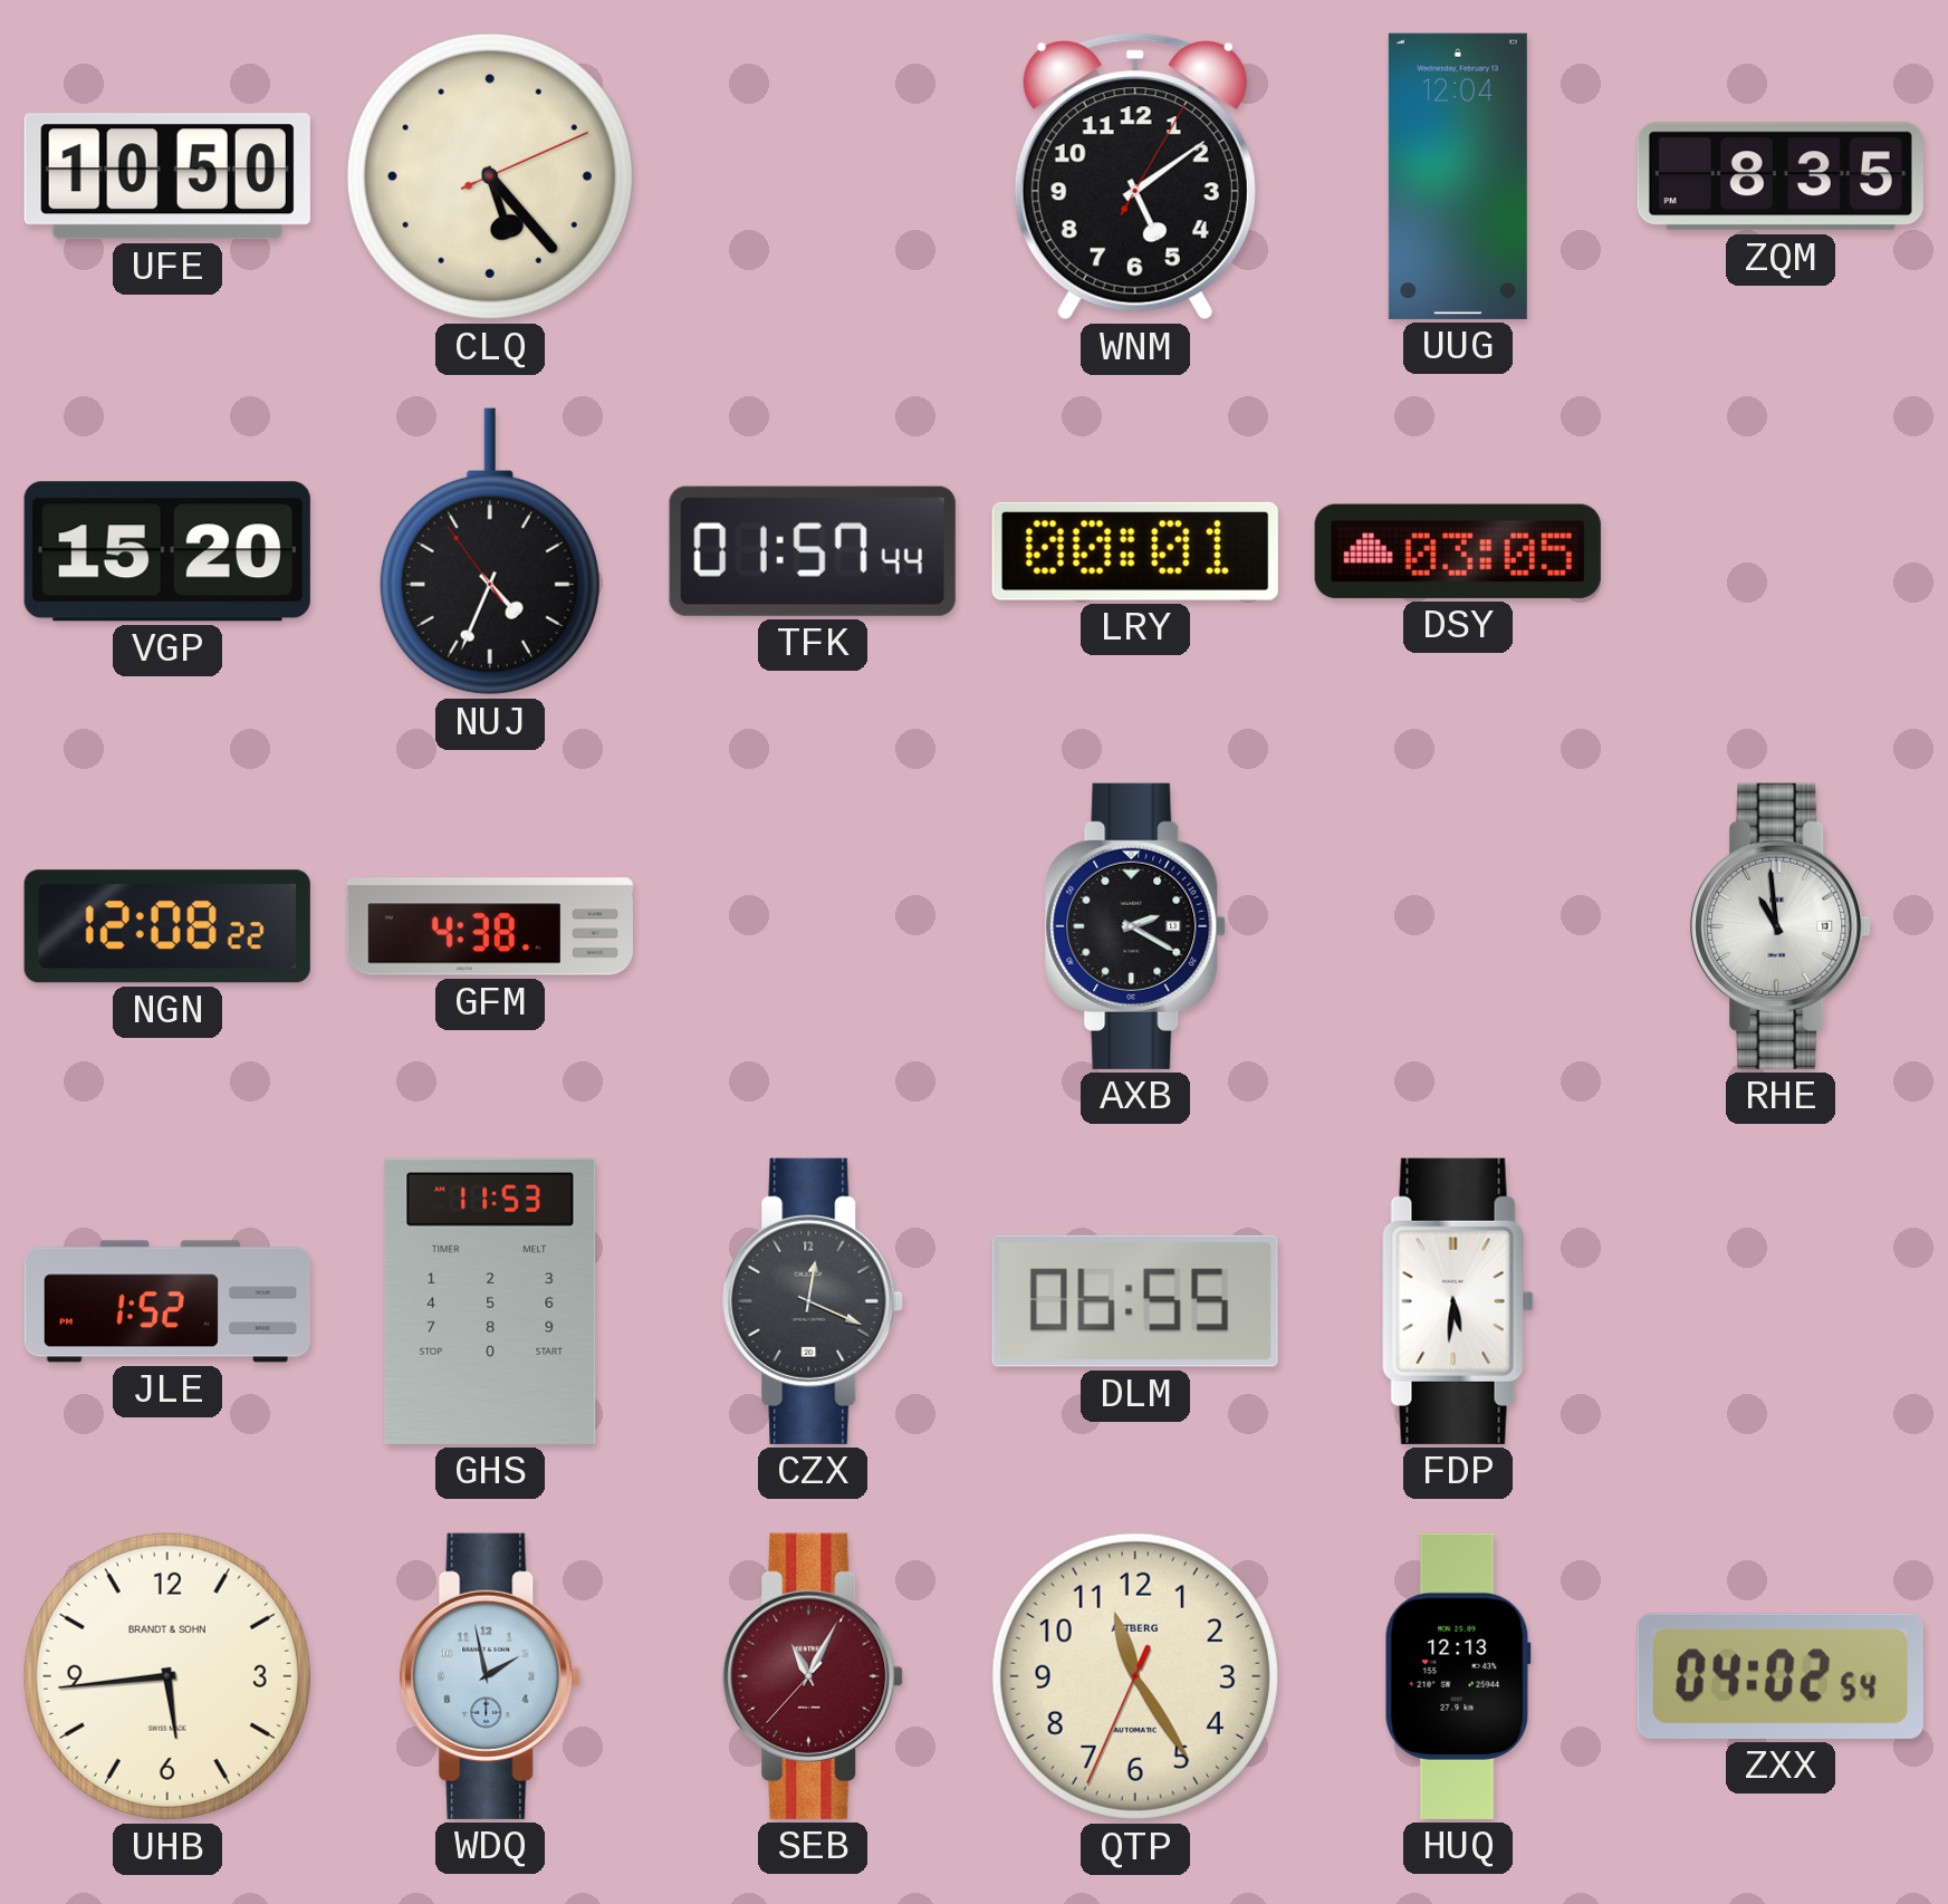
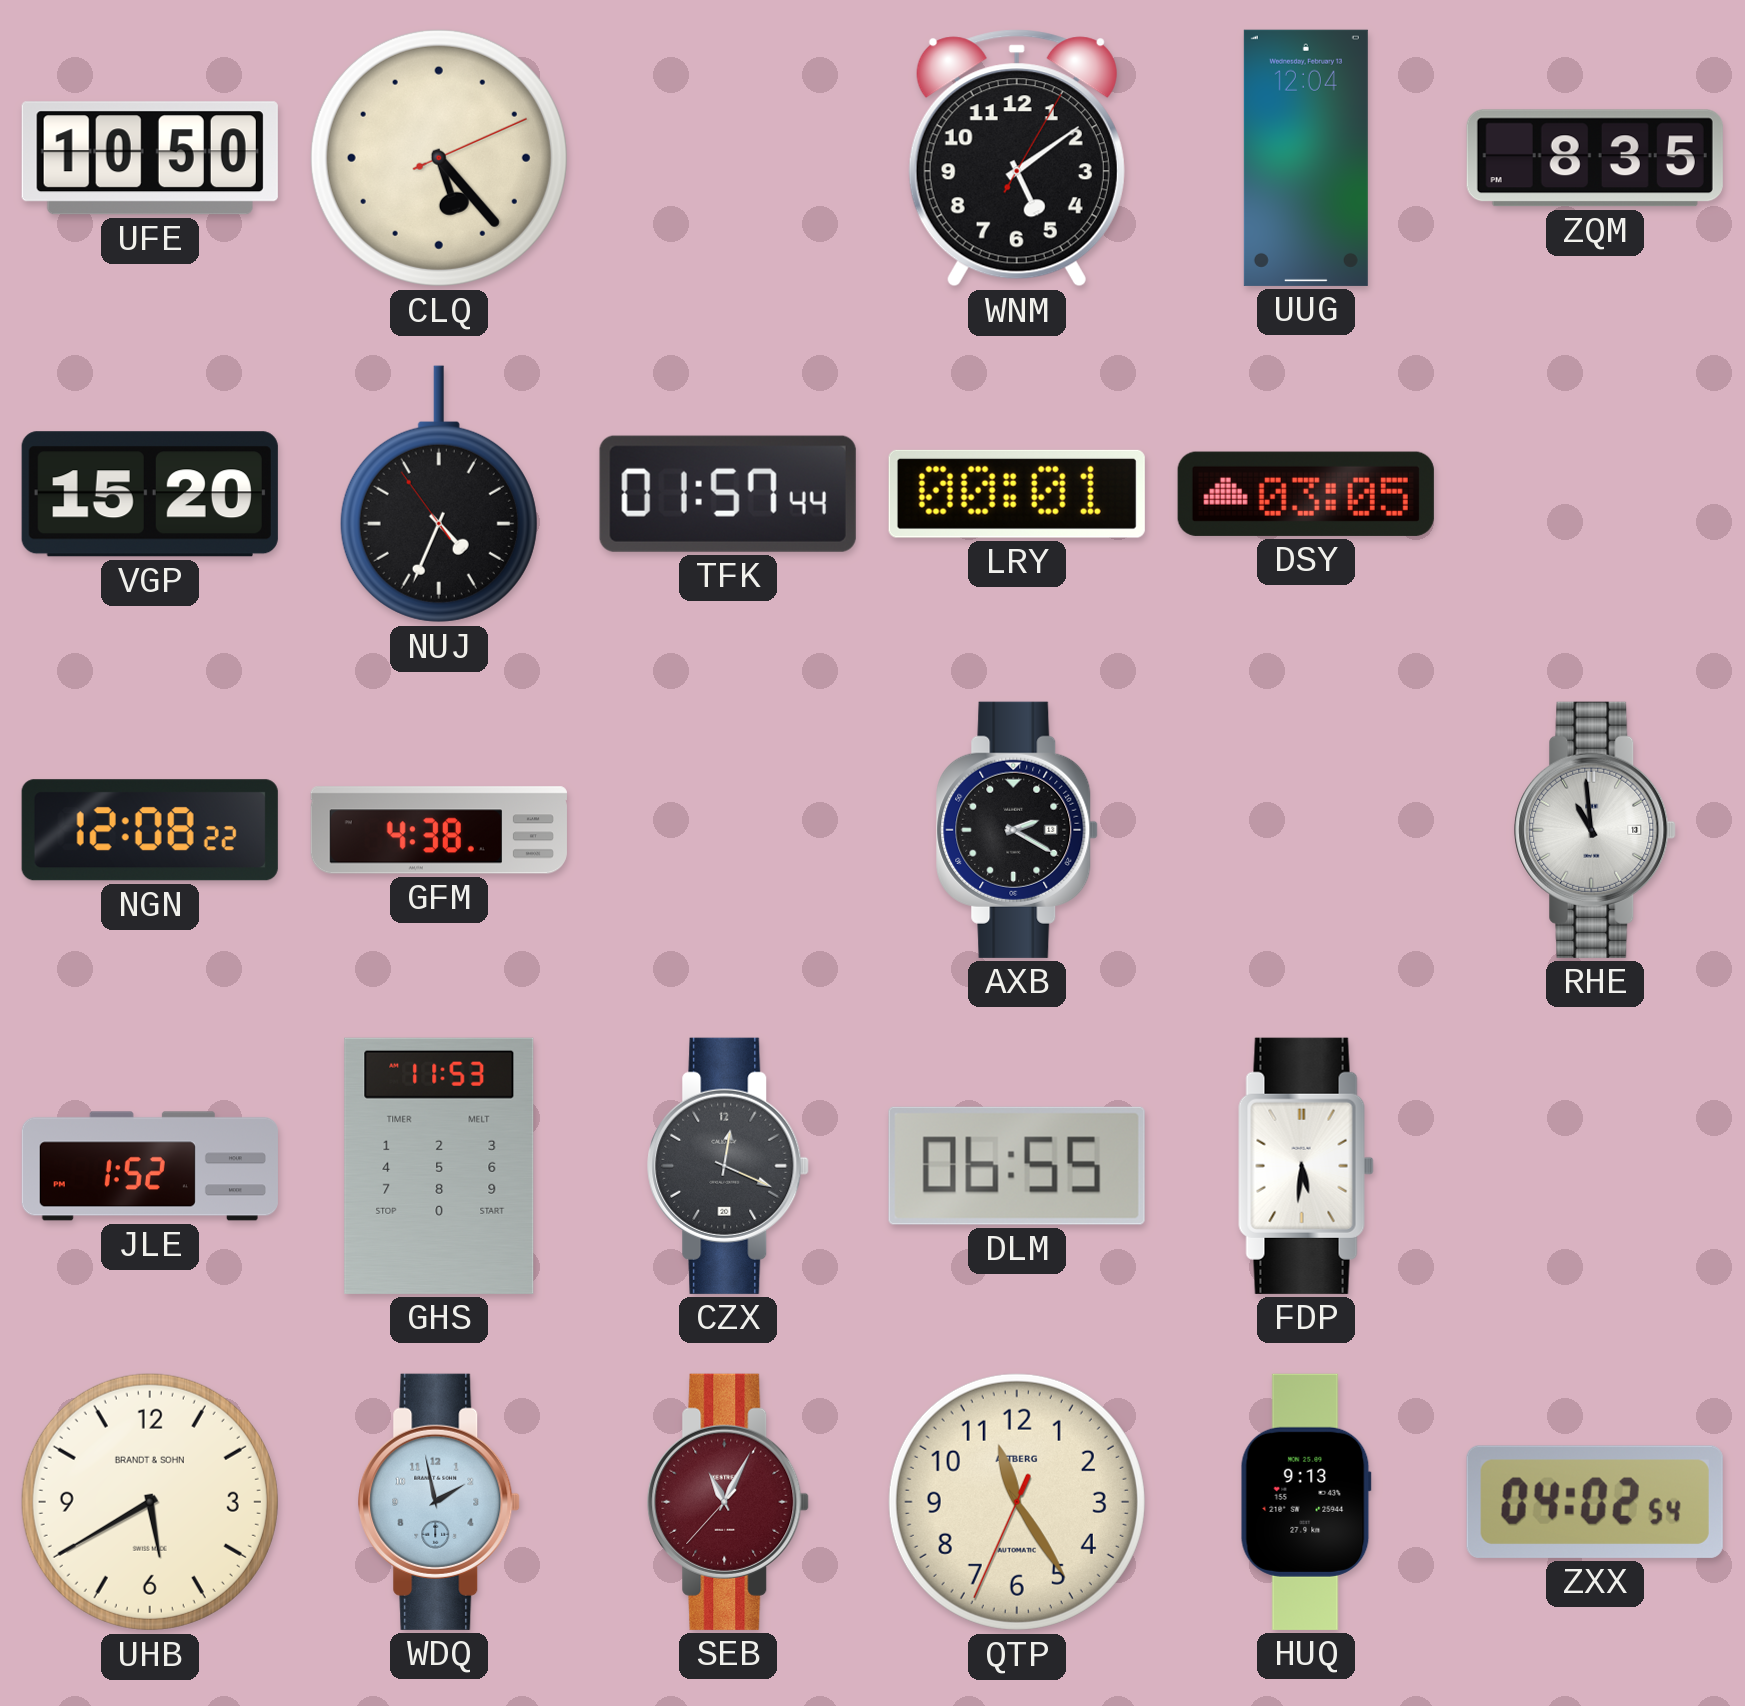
UHB: 5:44 -> 5:40 (150, 1502)
HUQ: 12:13 -> 9:13 (1306, 1502)
